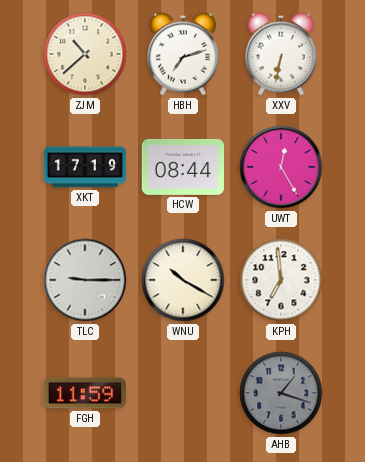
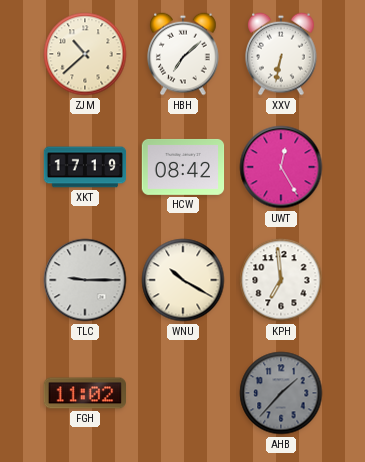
HBH: 7:12 -> 7:08 (184, 54)
HCW: 08:44 -> 08:42 (183, 167)
FGH: 11:59 -> 11:02 (84, 393)
AHB: 1:18 -> 1:37 (281, 393)
